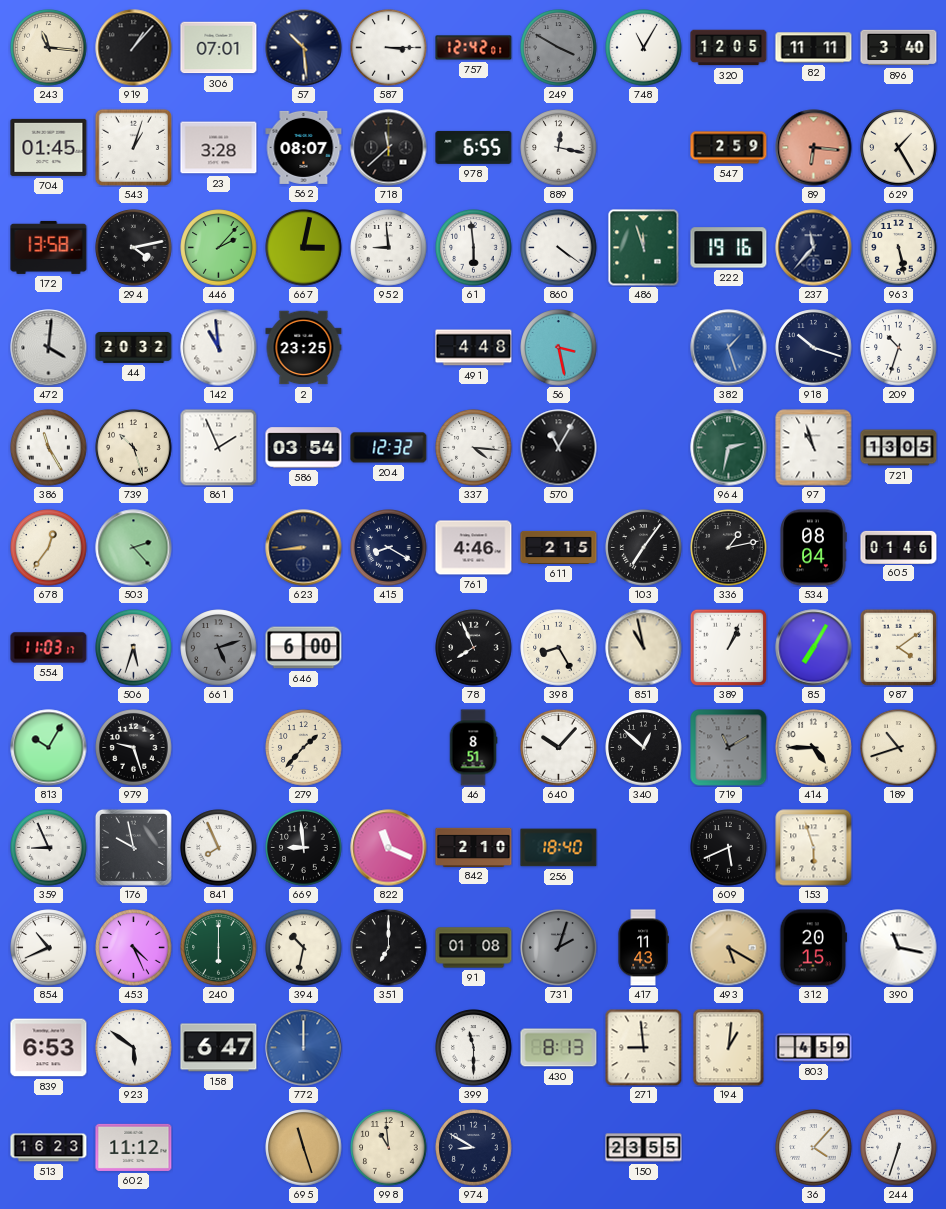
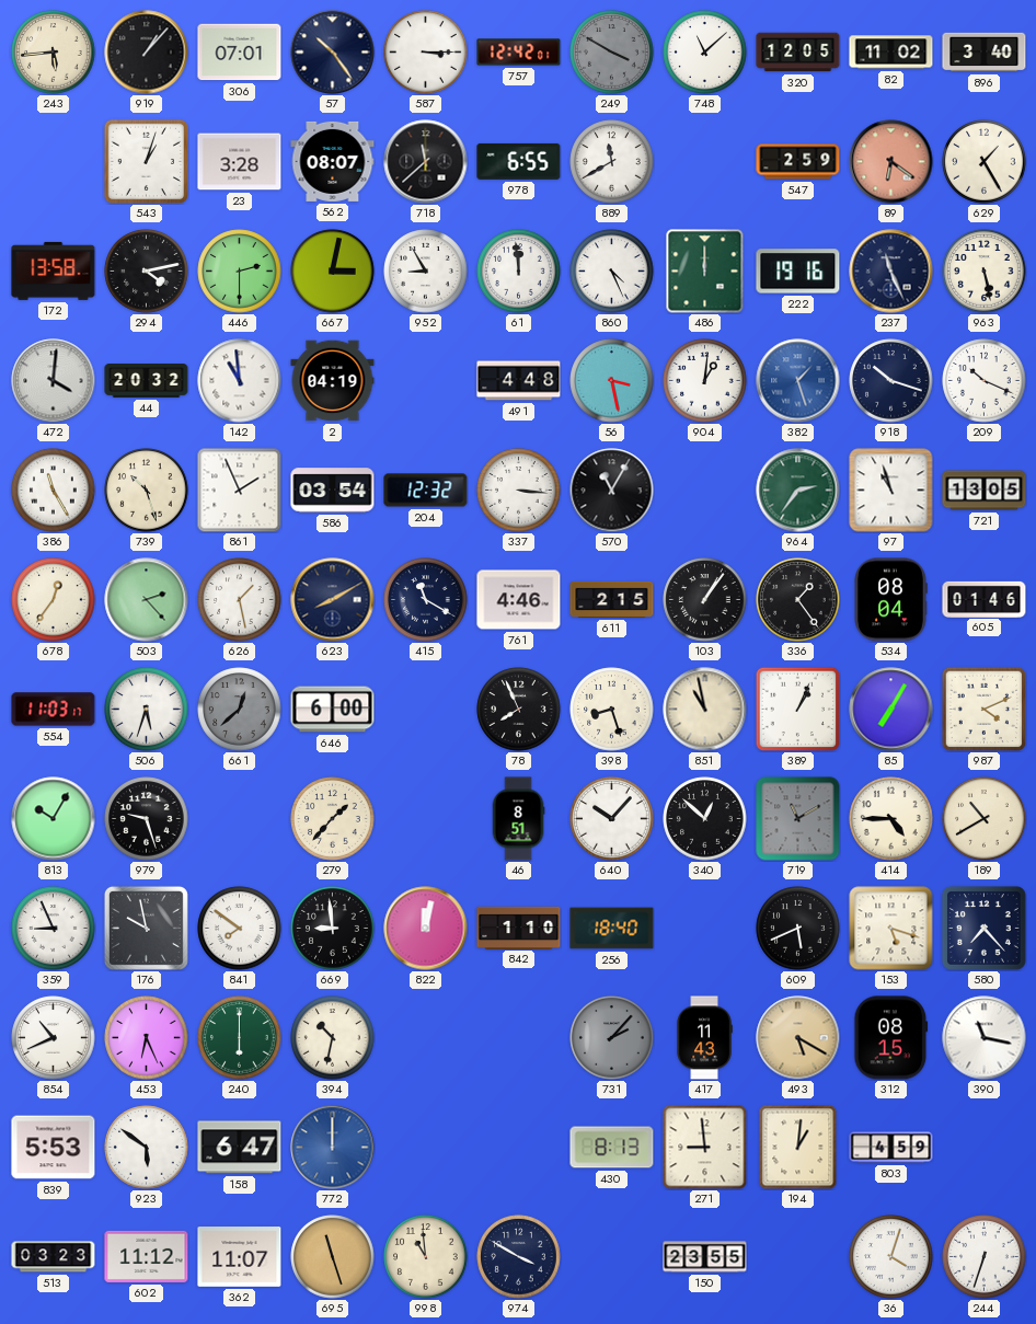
243: 11:16 -> 5:44 (54, 53)
57: 10:29 -> 10:24 (333, 53)
748: 11:05 -> 11:08 (705, 53)
82: 11:11 -> 11:02 (891, 53)
704: 01:45 -> none (49, 147)
889: 12:17 -> 11:40 (612, 162)
89: 6:16 -> 6:21 (891, 162)
446: 2:07 -> 2:30 (240, 272)
952: 8:59 -> 8:55 (426, 272)
61: 5:59 -> 11:59 (519, 272)
860: 4:21 -> 4:26 (612, 272)
486: 11:57 -> 12:00 (705, 272)
237: 11:37 -> 11:26 (891, 272)
2: 23:25 -> 04:19 (333, 381)
904: none -> 1:01 (705, 381)
209: 10:33 -> 10:19 (985, 381)
337: 4:16 -> 3:16 (519, 491)
964: 2:32 -> 2:36 (798, 491)
626: none -> 1:28 (240, 600)
623: 8:44 -> 8:10 (333, 600)
415: 8:20 -> 11:20 (426, 600)
103: 7:06 -> 1:06 (705, 600)
336: 1:13 -> 1:24 (798, 600)
661: 5:12 -> 12:38 (240, 710)
398: 8:25 -> 8:27 (612, 710)
987: 4:09 -> 4:11 (983, 709)
189: 10:42 -> 10:40 (985, 819)
841: 7:56 -> 7:51 (240, 929)
822: 11:19 -> 12:02 (426, 929)
842: 2:10 -> 1:10 (519, 928)
153: 5:57 -> 5:18 (891, 929)
580: none -> 7:23 (985, 929)
453: 4:26 -> 6:26 (147, 1038)
351: 7:00 -> none (389, 948)
91: 01:08 -> none (474, 948)
731: 2:03 -> 2:07 (612, 1038)
312: 20:15 -> 08:15 (891, 1038)
839: 6:53 -> 5:53 (54, 1148)
399: 11:30 -> none (474, 1048)
513: 16:23 -> 03:23 (54, 1257)
362: none -> 11:07 (240, 1257)
974: 8:50 -> 3:50 (519, 1257)
36: 4:07 -> 4:03 (891, 1257)
